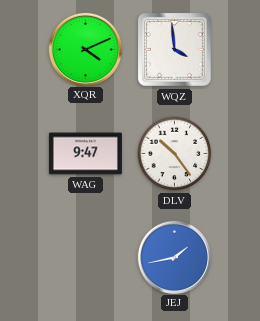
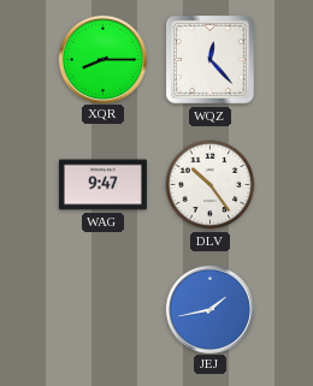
XQR: 4:11 -> 8:15 (102, 59)
WQZ: 3:59 -> 12:23 (209, 59)
